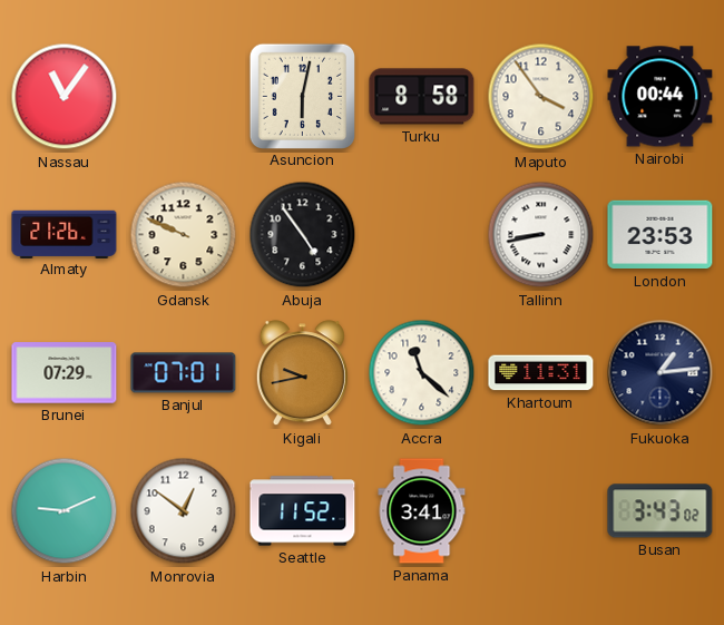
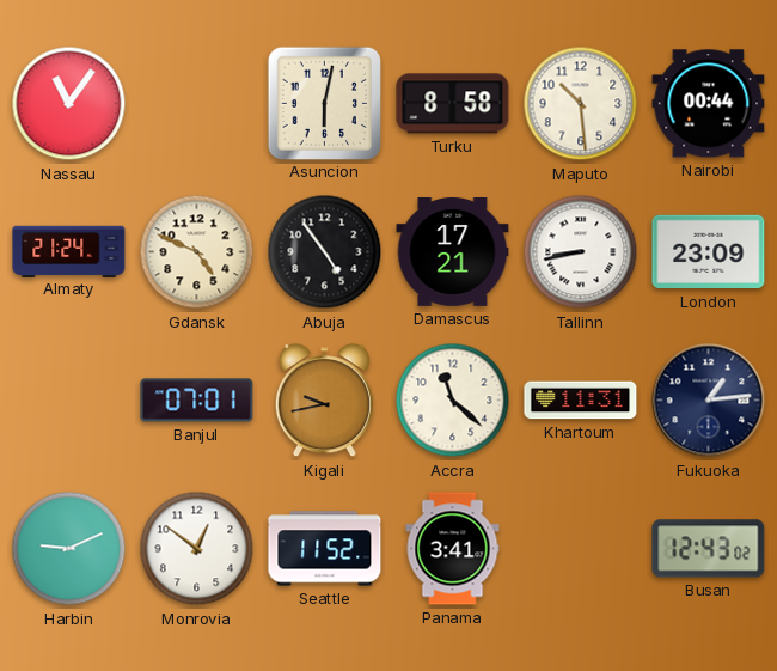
Maputo: 3:54 -> 10:29 (581, 104)
Almaty: 21:26 -> 21:24 (69, 251)
Gdansk: 9:49 -> 4:49 (197, 252)
Damascus: none -> 17:21 (453, 252)
London: 23:53 -> 23:09 (709, 252)
Brunei: 07:29 -> none (65, 373)
Busan: 3:43 -> 12:43 (709, 549)
